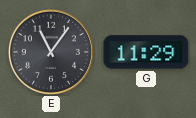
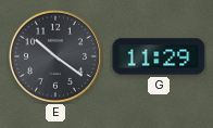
E: 11:06 -> 10:21 (55, 56)
